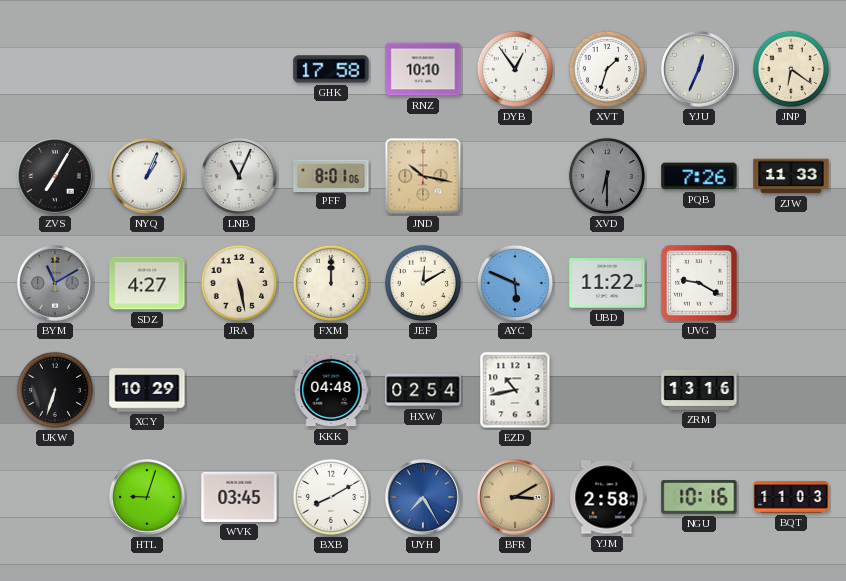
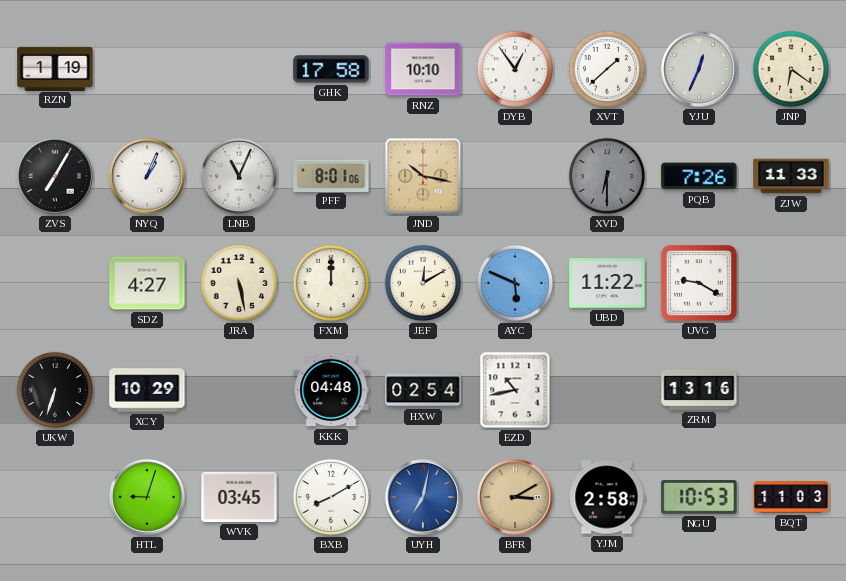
RZN: none -> 1:19 (55, 68)
XVT: 1:33 -> 1:38 (607, 69)
BYM: 11:10 -> none (56, 284)
UYH: 7:25 -> 7:02 (424, 498)
NGU: 10:16 -> 10:53 (699, 497)
